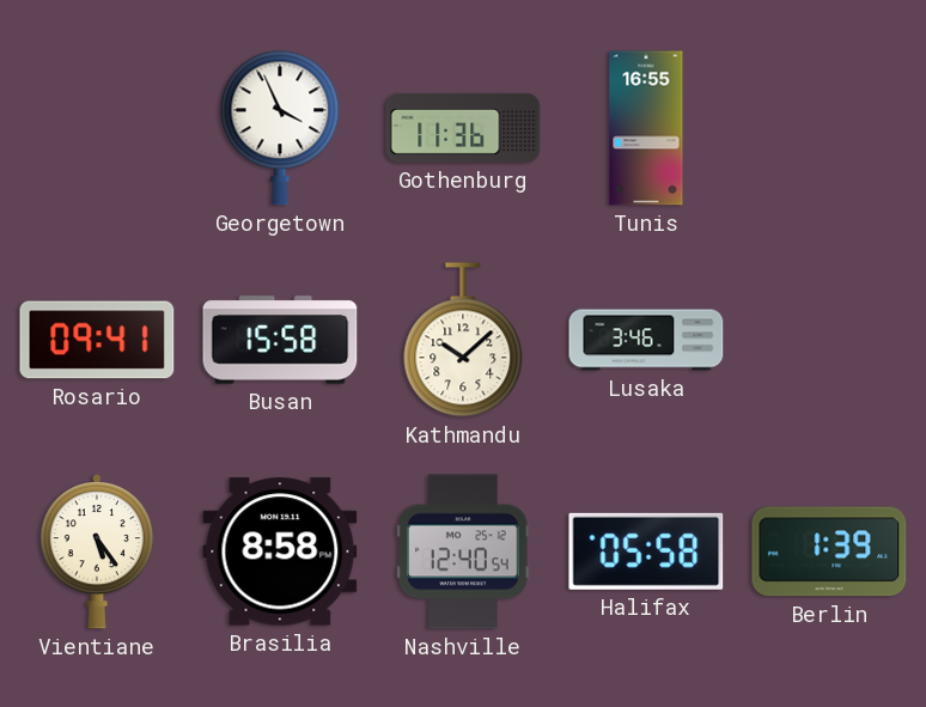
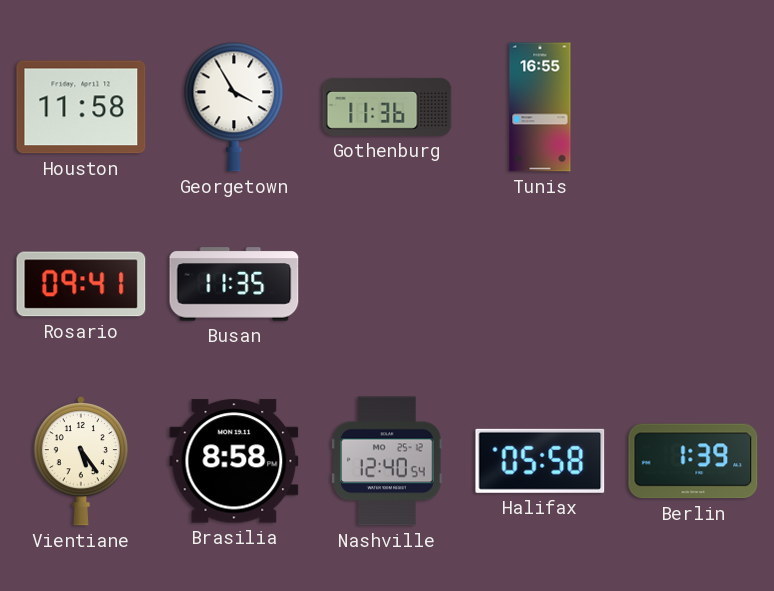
Houston: none -> 11:58 (81, 107)
Georgetown: 3:56 -> 3:55 (234, 107)
Busan: 15:58 -> 11:35 (234, 284)
Kathmandu: 10:08 -> none (463, 340)
Lusaka: 3:46 -> none (646, 340)
